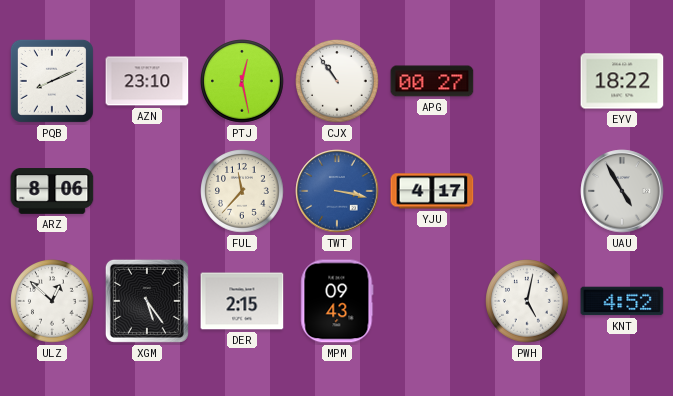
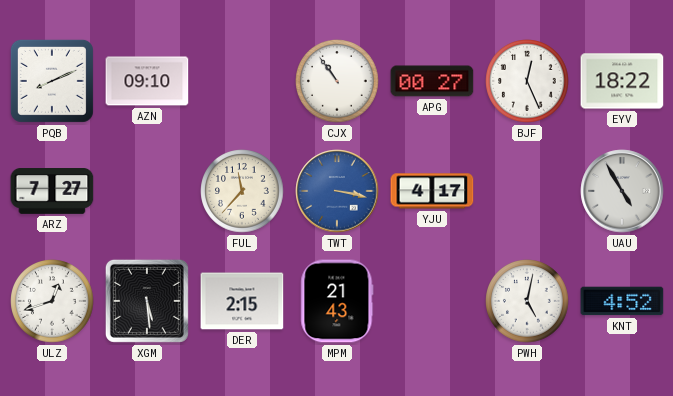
AZN: 23:10 -> 09:10 (147, 81)
PTJ: 12:28 -> none (242, 81)
BJF: none -> 12:26 (527, 81)
ARZ: 8:06 -> 7:27 (52, 192)
ULZ: 12:52 -> 12:42 (52, 301)
XGM: 5:24 -> 5:29 (147, 301)
MPM: 09:43 -> 21:43 (337, 301)
